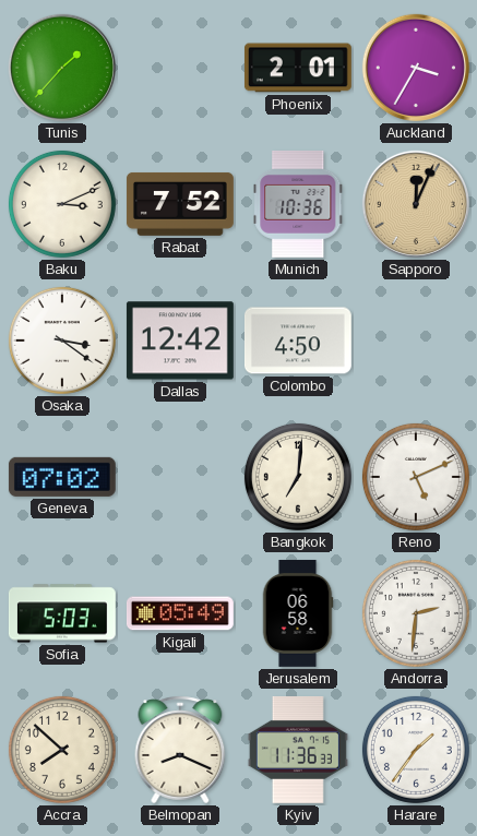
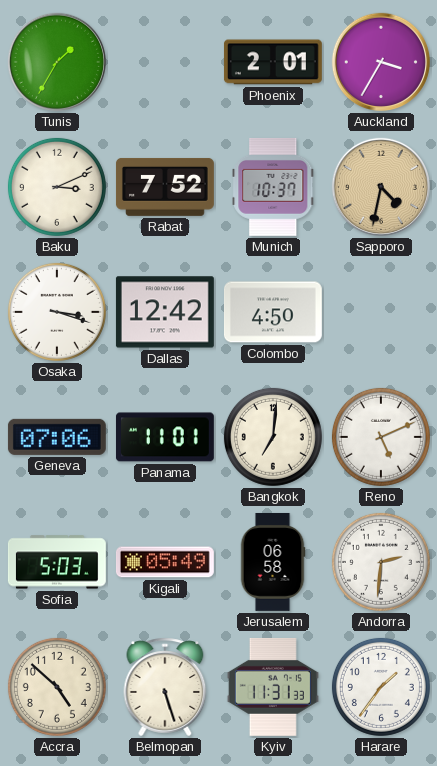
Tunis: 1:37 -> 1:35 (57, 62)
Munich: 10:36 -> 10:37 (273, 187)
Sapporo: 12:04 -> 4:32 (381, 187)
Osaka: 3:21 -> 3:18 (57, 312)
Geneva: 07:02 -> 07:06 (57, 437)
Panama: none -> 11:01 (165, 437)
Accra: 7:52 -> 4:52 (57, 687)
Belmopan: 8:19 -> 5:27 (165, 687)
Kyiv: 11:36 -> 11:31 (273, 687)
